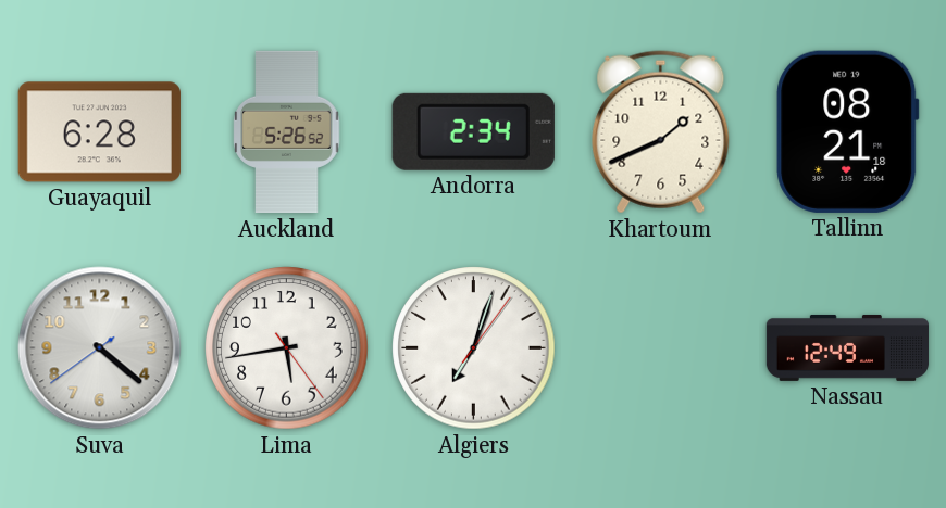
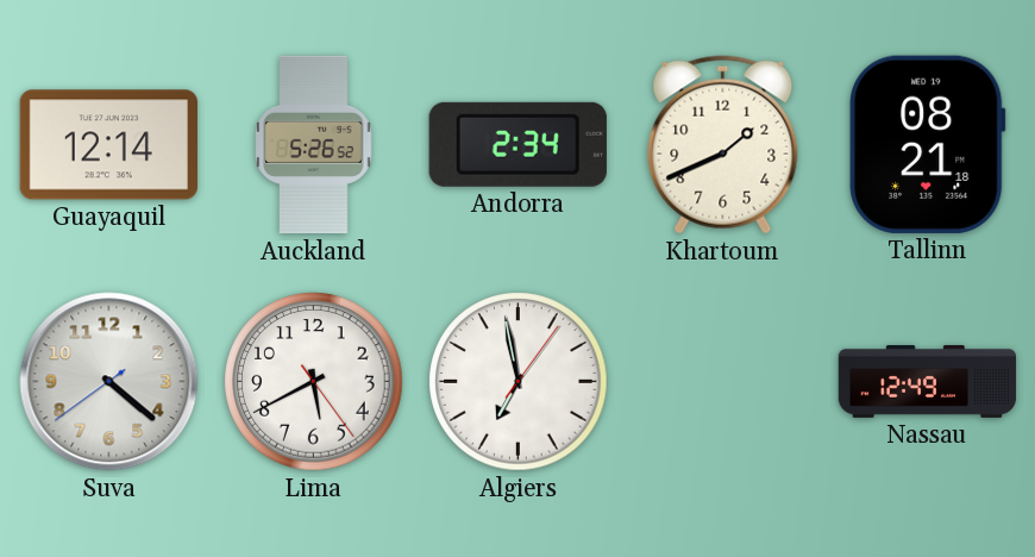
Guayaquil: 6:28 -> 12:14 (108, 145)
Lima: 5:43 -> 5:40 (314, 382)
Algiers: 7:03 -> 6:58 (519, 382)
